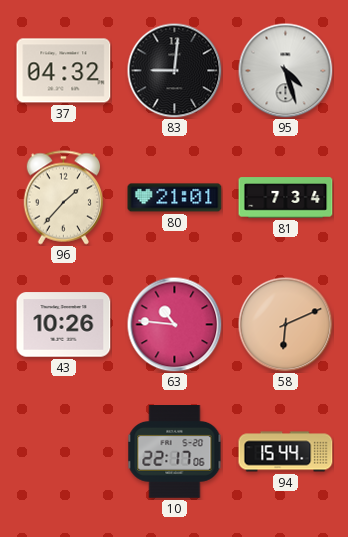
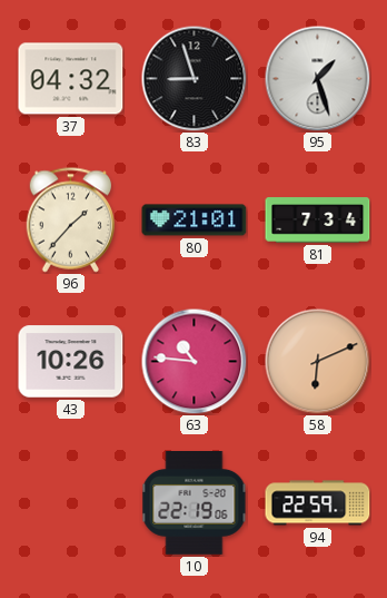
83: 9:01 -> 8:57 (193, 78)
95: 4:27 -> 1:27 (317, 78)
10: 22:17 -> 22:19 (195, 503)
94: 15:44 -> 22:59 (318, 503)
